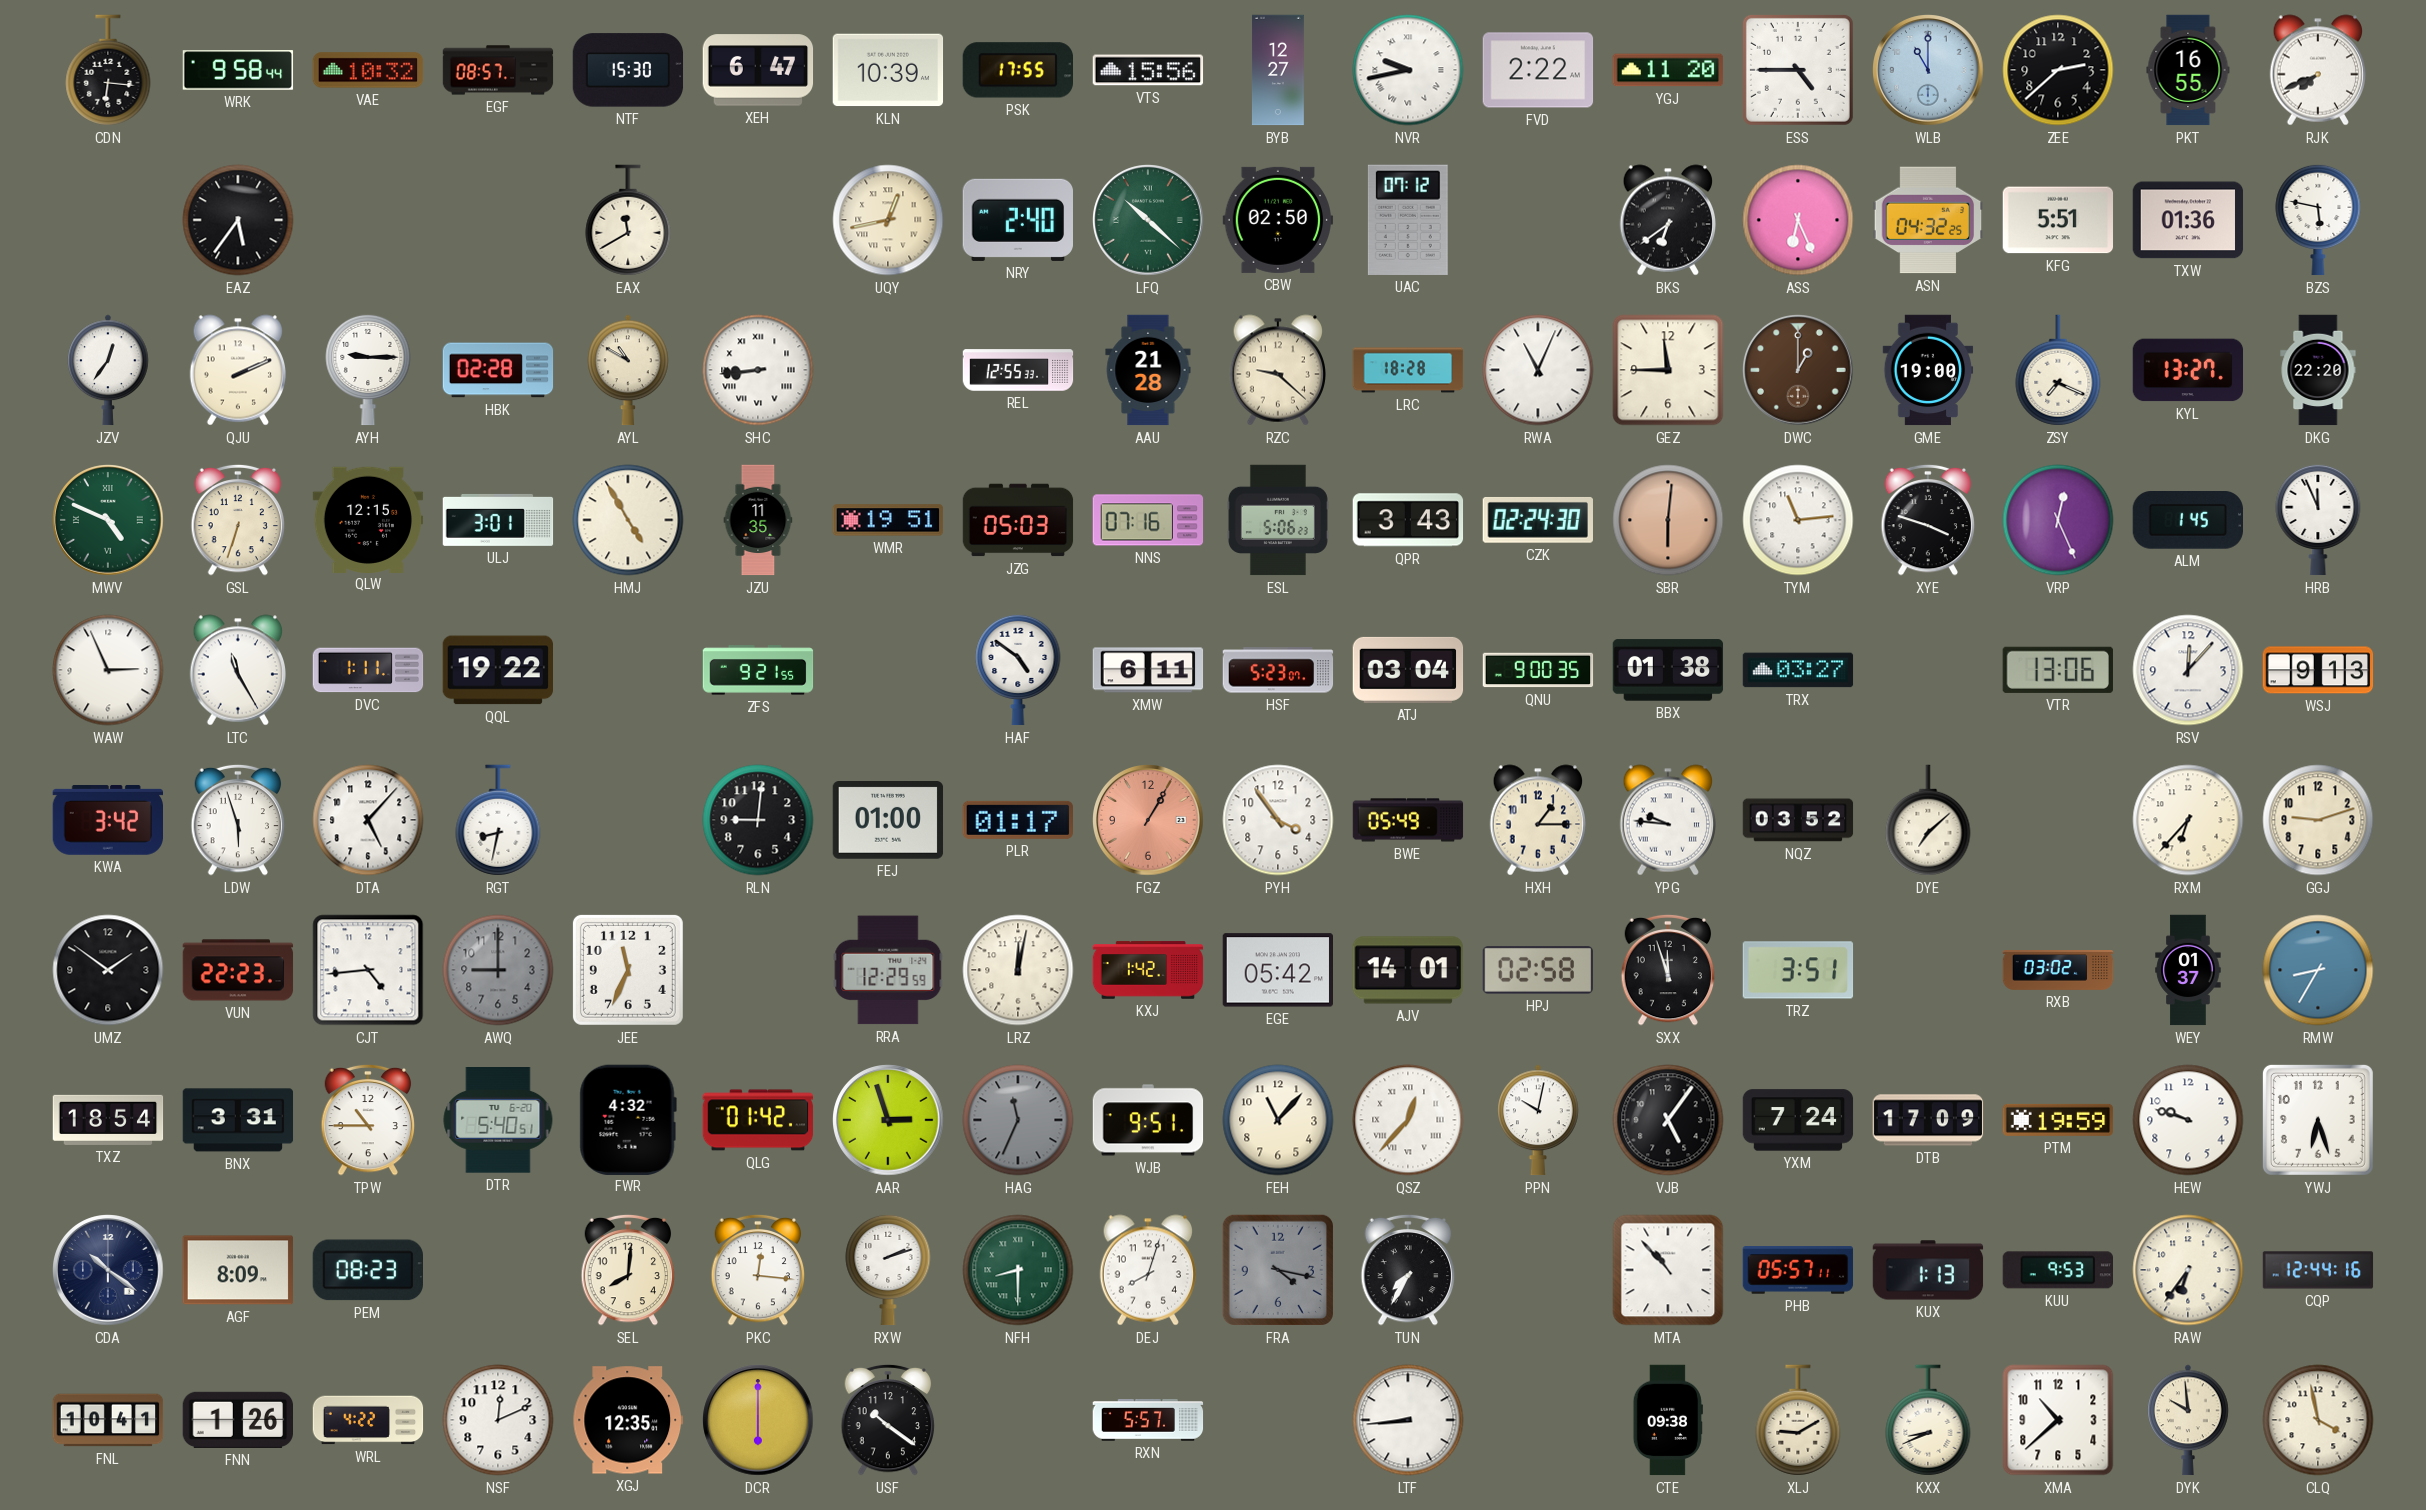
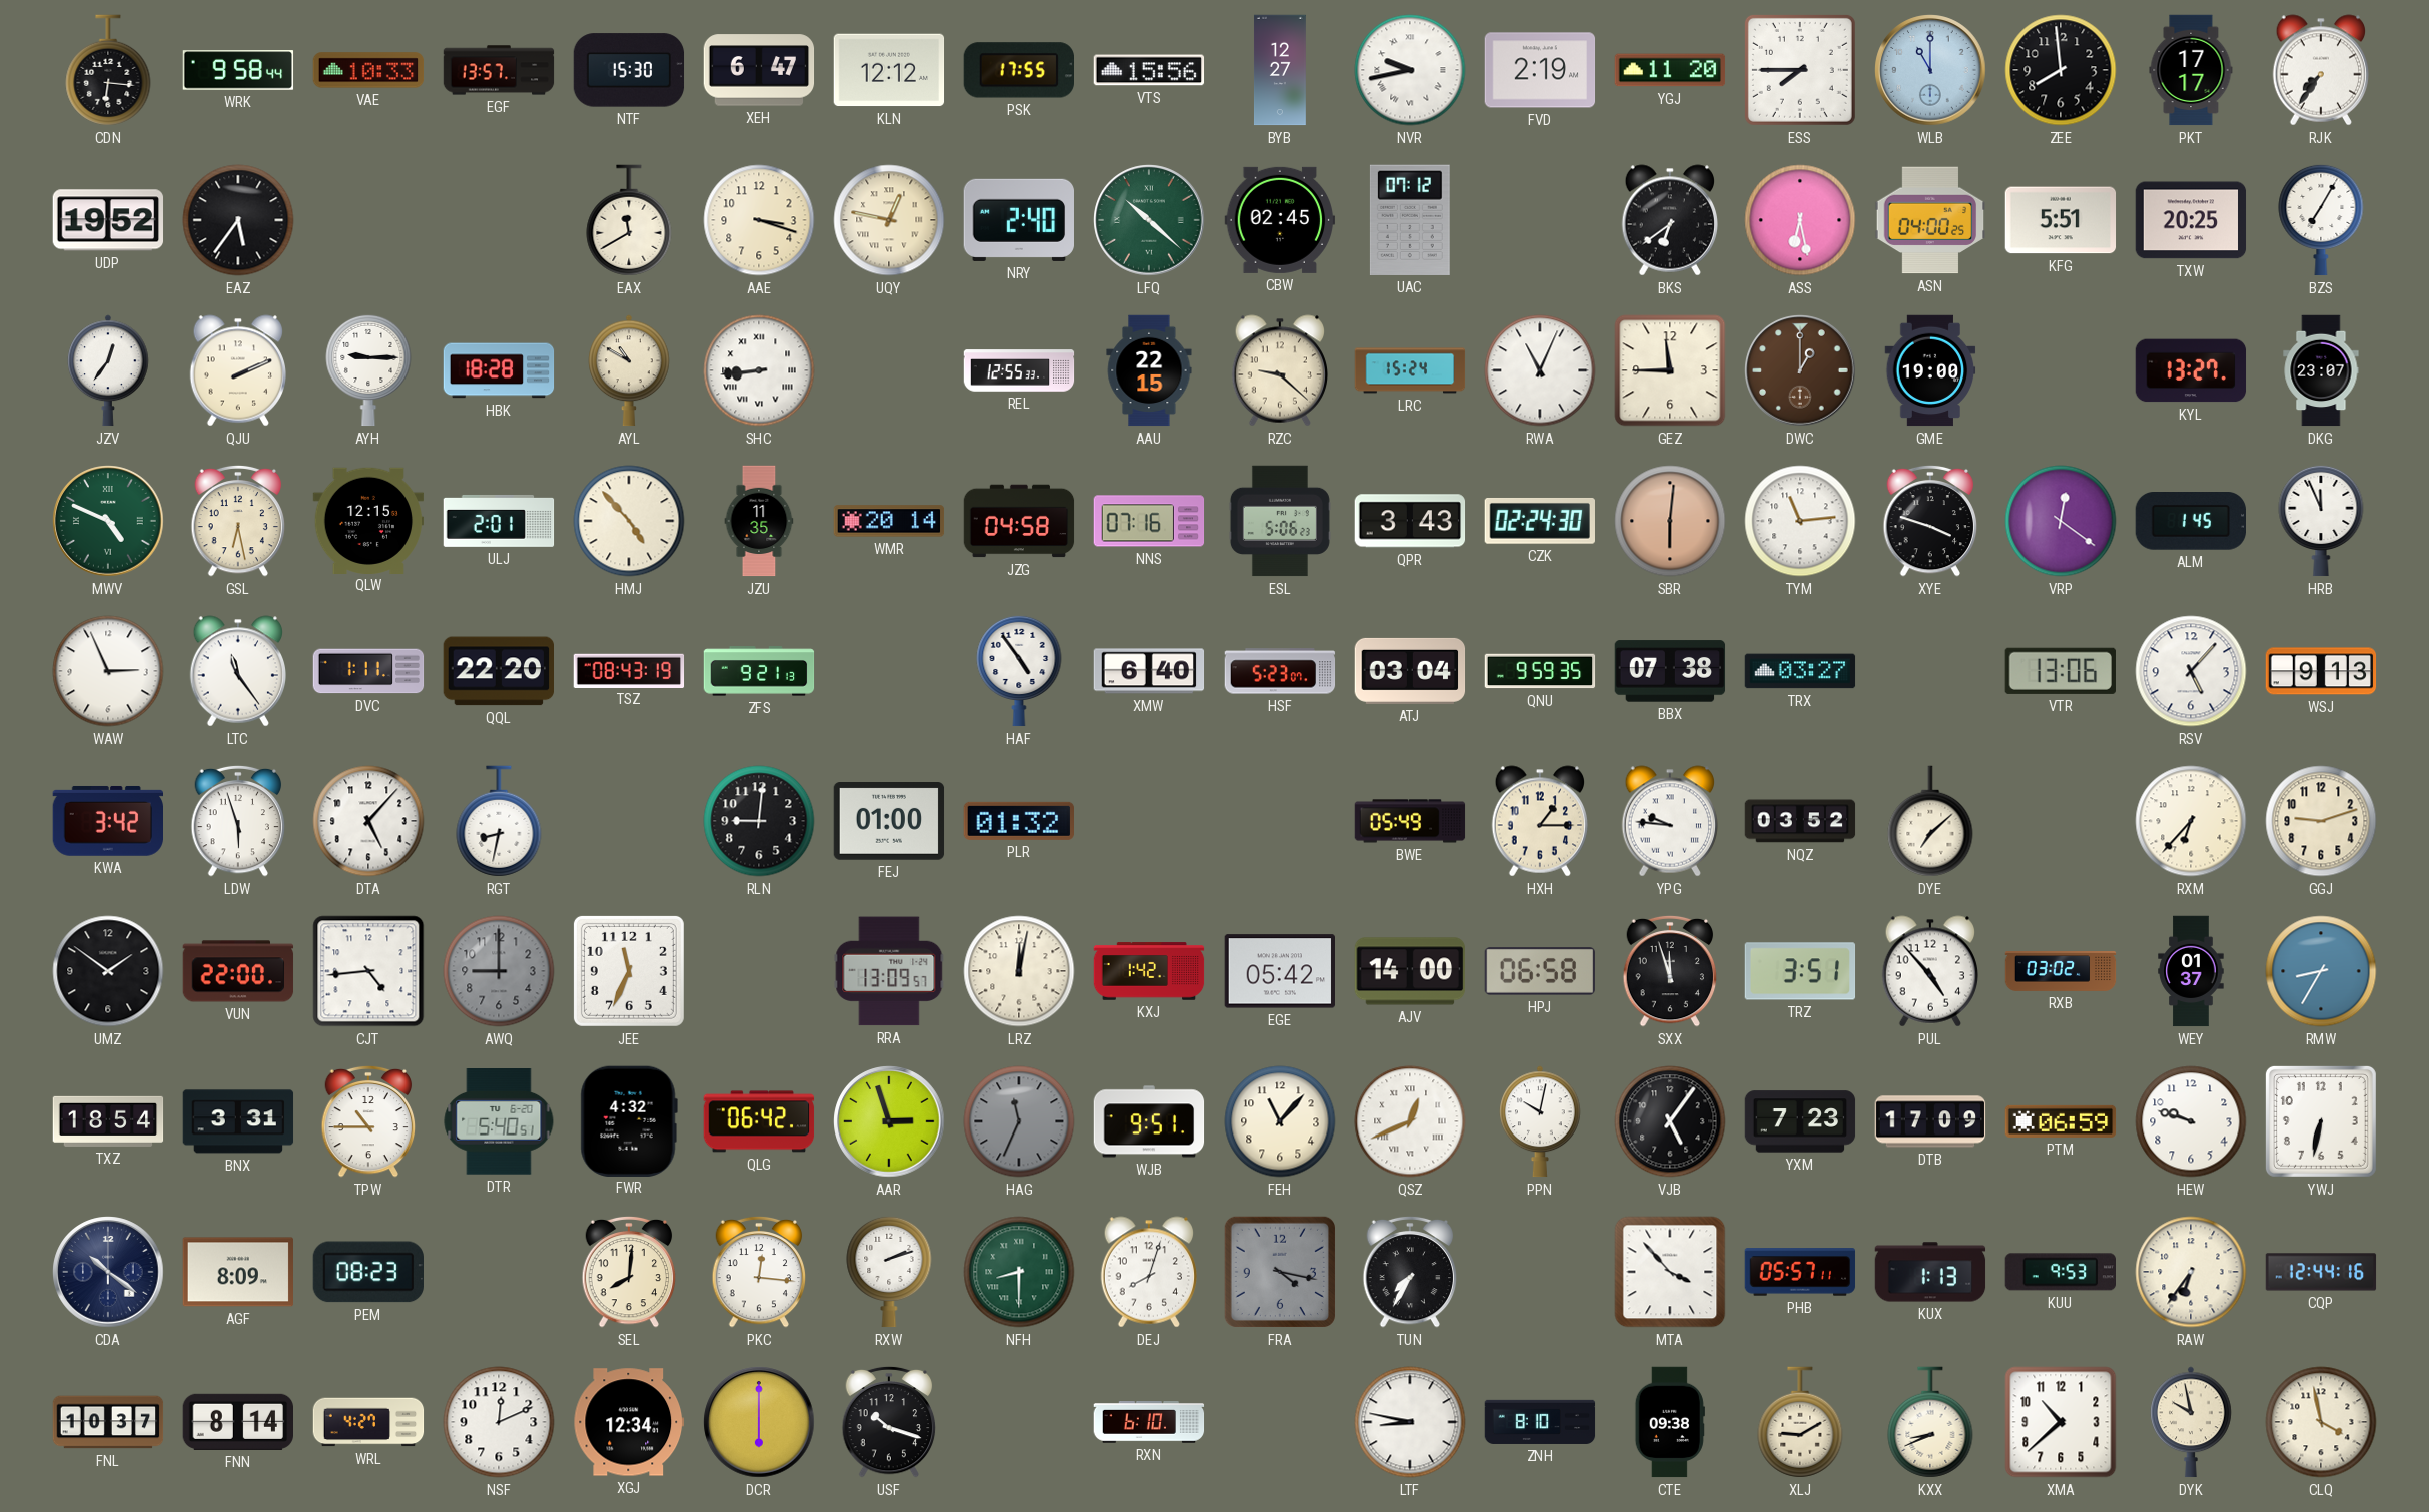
VAE: 10:32 -> 10:33 (368, 70)
EGF: 08:57 -> 13:57 (499, 70)
KLN: 10:39 -> 12:12 (889, 70)
FVD: 2:22 -> 2:19 (1540, 70)
ESS: 4:45 -> 7:45 (1800, 70)
ZEE: 2:38 -> 7:59 (2061, 70)
PKT: 16:55 -> 17:17 (2191, 70)
RJK: 7:41 -> 7:36 (2320, 70)
UDP: none -> 19:52 (108, 220)
AAE: none -> 3:18 (759, 220)
UQY: 12:43 -> 12:47 (889, 220)
CBW: 02:50 -> 02:45 (1280, 220)
ASS: 6:26 -> 6:28 (1800, 220)
ASN: 04:32 -> 04:00 (1930, 220)
TXW: 01:36 -> 20:25 (2191, 220)
BZS: 5:47 -> 7:05 (2321, 220)
HBK: 02:28 -> 18:28 (499, 370)
AAU: 21:28 -> 22:15 (1149, 370)
LRC: 18:28 -> 15:24 (1410, 370)
ZSY: 7:19 -> none (2058, 370)
DKG: 22:20 -> 23:07 (2321, 370)
GSL: 6:33 -> 6:28 (238, 521)
ULJ: 3:01 -> 2:01 (499, 521)
HMJ: 4:55 -> 4:53 (629, 521)
WMR: 19:51 -> 20:14 (889, 521)
JZG: 05:03 -> 04:58 (1019, 521)
VRP: 12:26 -> 12:21 (2061, 521)
LTC: 11:25 -> 11:24 (237, 671)
QQL: 19:22 -> 22:20 (498, 671)
TSZ: none -> 08:43 (629, 670)
ZFS: 9:21:55 -> 9:21:13 (759, 671)
HAF: 4:51 -> 4:54 (1019, 671)
XMW: 6:11 -> 6:40 (1149, 671)
QNU: 9:00 -> 9:59 (1540, 671)
BBX: 01:38 -> 07:38 (1670, 671)
RSV: 12:07 -> 5:07 (2191, 671)
PLR: 01:17 -> 01:32 (1018, 821)
FGZ: 1:05 -> none (1148, 820)
PYH: 3:54 -> none (1278, 820)
VUN: 22:23 -> 22:00 (238, 971)
RRA: 12:29 -> 13:09 (889, 971)
AJV: 14:01 -> 14:00 (1410, 971)
HPJ: 02:58 -> 06:58 (1539, 971)
PUL: none -> 4:53 (1929, 971)
QLG: 01:42 -> 06:42 (759, 1121)
QSZ: 12:37 -> 12:41 (1410, 1121)
YXM: 7:24 -> 7:23 (1800, 1121)
PTM: 19:59 -> 06:59 (2061, 1121)
YWJ: 6:27 -> 6:32 (2321, 1121)
MTA: 10:53 -> 3:53 (1670, 1272)
FNL: 10:41 -> 10:37 (108, 1422)
FNN: 1:26 -> 8:14 (238, 1422)
WRL: 4:22 -> 4:27 (368, 1422)
XGJ: 12:35 -> 12:34 (629, 1422)
USF: 10:21 -> 10:18 (889, 1422)
RXN: 5:57 -> 6:10 (1149, 1423)
LTF: 8:44 -> 8:47 (1410, 1422)
ZNH: none -> 8:10 (1540, 1422)
DYK: 9:59 -> 9:58 (2191, 1422)
